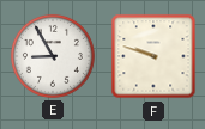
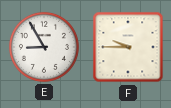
F: 9:48 -> 9:45 (128, 47)
